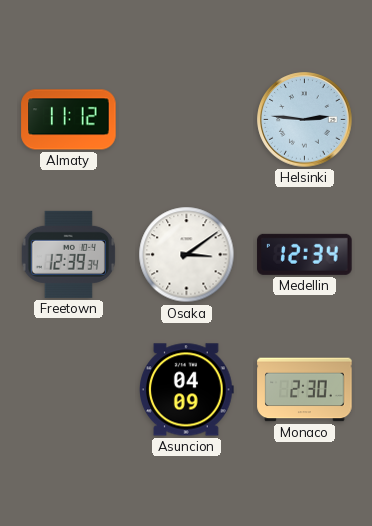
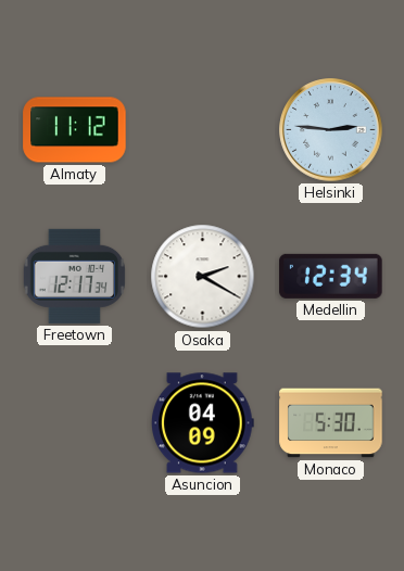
Freetown: 12:39 -> 12:17 (74, 276)
Osaka: 3:09 -> 2:20 (203, 277)
Monaco: 2:30 -> 5:30 (331, 423)
